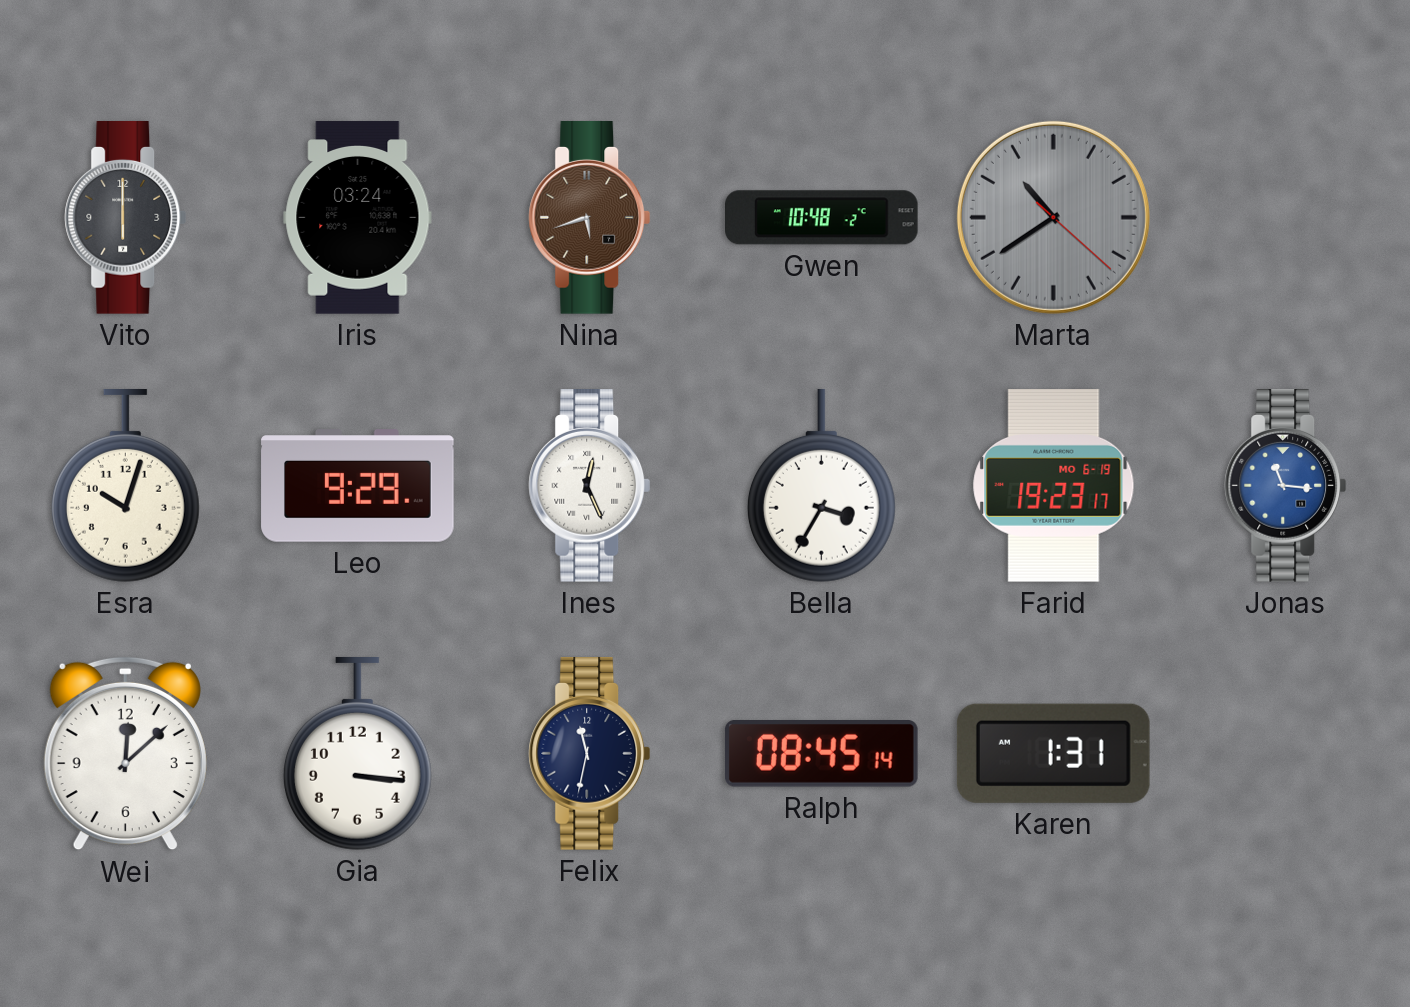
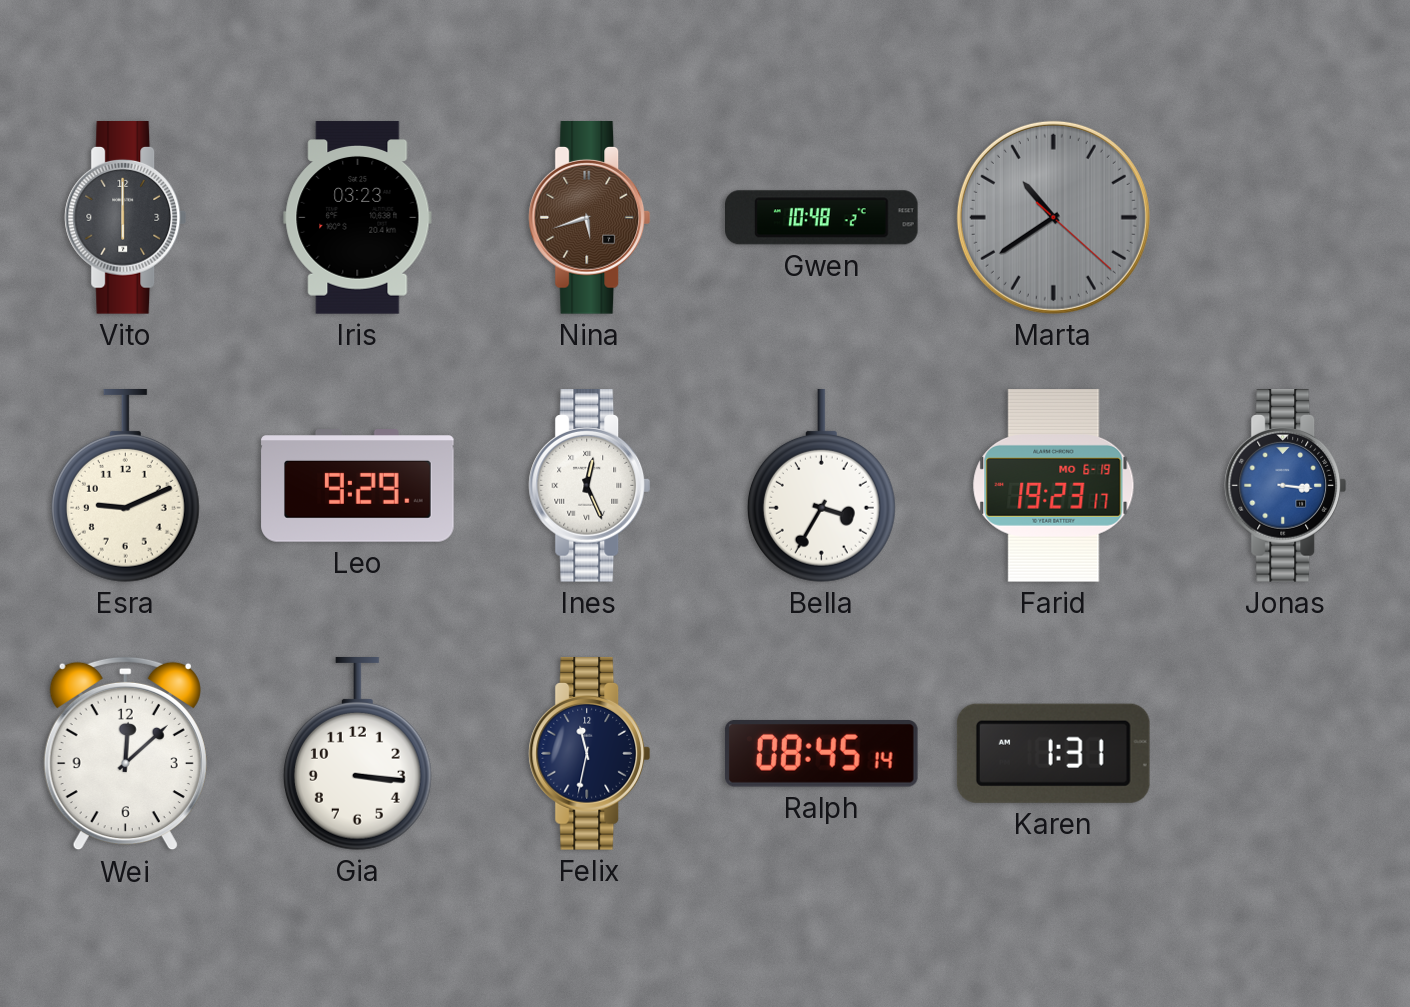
Iris: 03:24 -> 03:23 (358, 218)
Esra: 10:03 -> 9:11 (125, 486)
Jonas: 11:16 -> 3:16 (1286, 486)
